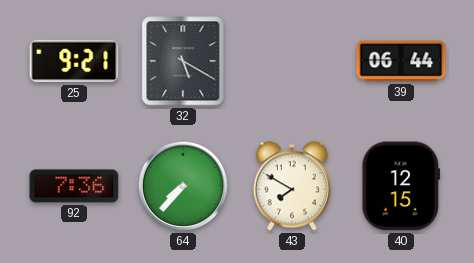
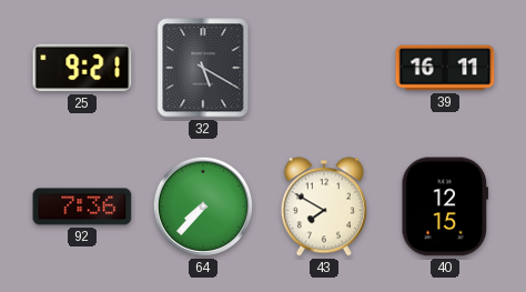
39: 06:44 -> 16:11 (445, 68)
